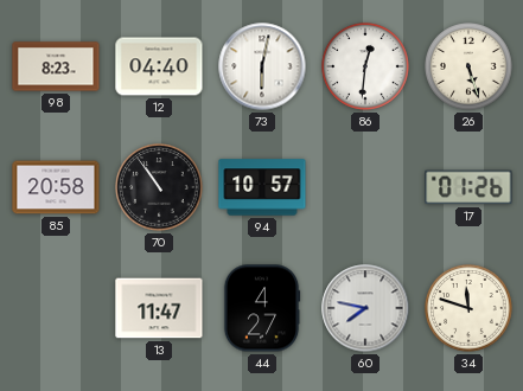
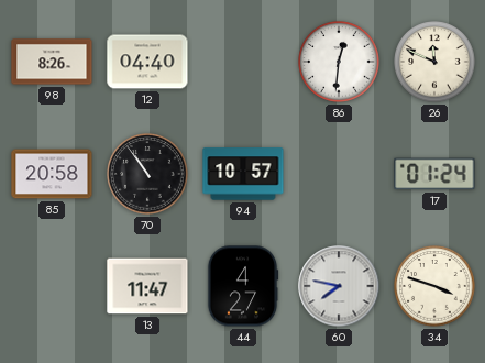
98: 8:23 -> 8:26 (52, 62)
73: 6:02 -> none (262, 66)
26: 5:27 -> 11:49 (434, 62)
17: 01:26 -> 01:24 (434, 174)
34: 11:48 -> 3:48 (434, 286)
